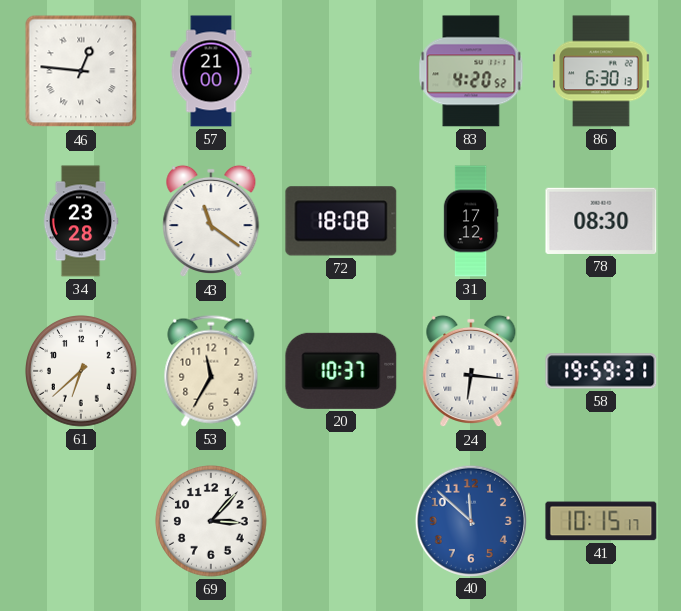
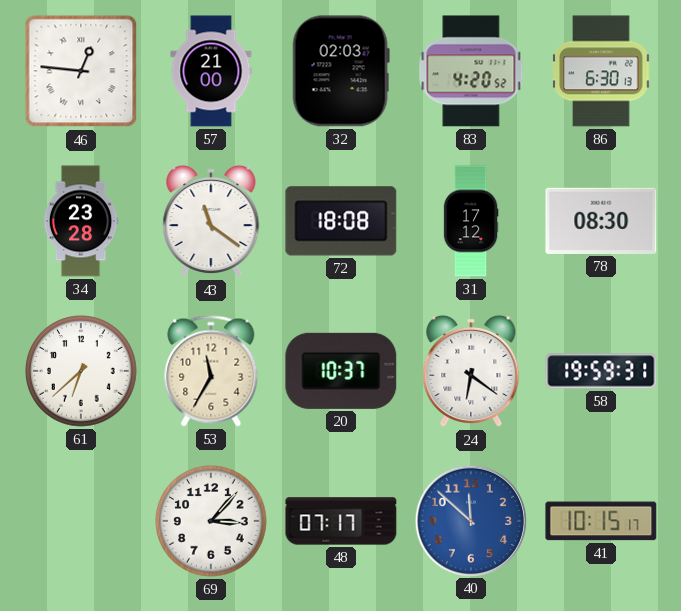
32: none -> 02:03 (341, 71)
24: 6:16 -> 6:21 (471, 371)
48: none -> 07:17 (341, 521)
